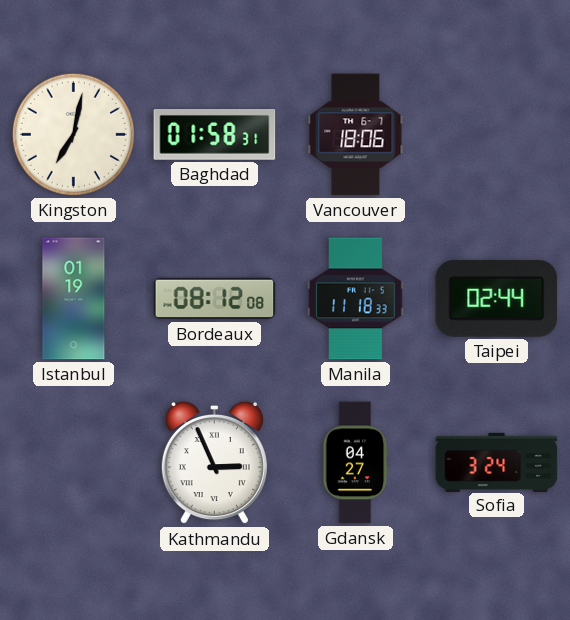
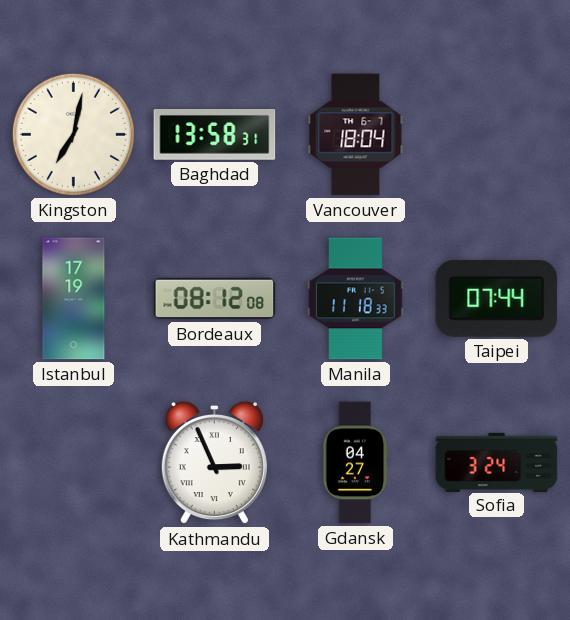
Baghdad: 01:58 -> 13:58 (215, 135)
Vancouver: 18:06 -> 18:04 (356, 135)
Istanbul: 01:19 -> 17:19 (74, 299)
Taipei: 02:44 -> 07:44 (497, 298)
